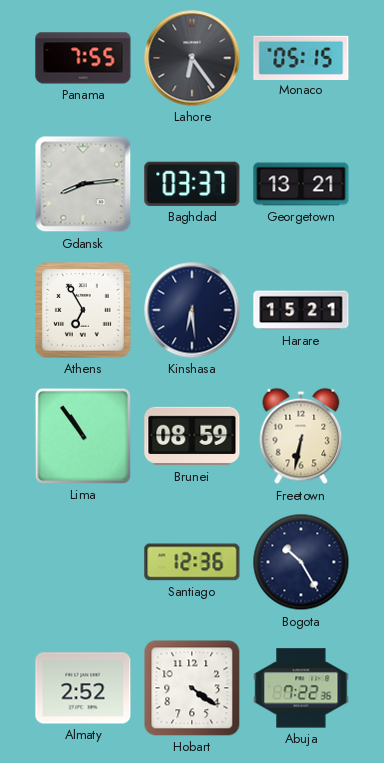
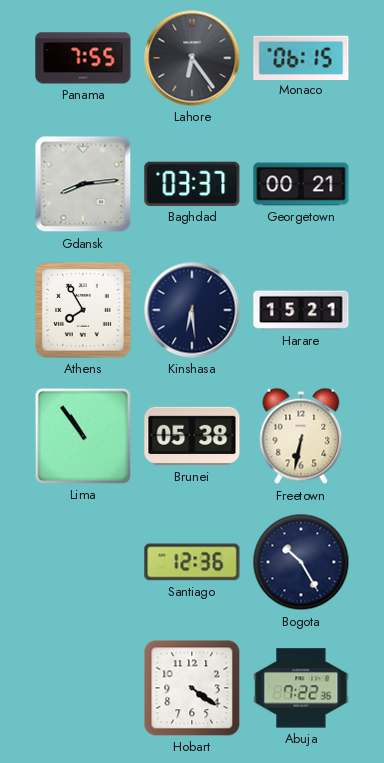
Monaco: 05:15 -> 06:15 (301, 57)
Georgetown: 13:21 -> 00:21 (301, 184)
Athens: 6:55 -> 7:55 (83, 310)
Brunei: 08:59 -> 05:38 (192, 436)
Almaty: 2:52 -> none (83, 688)
